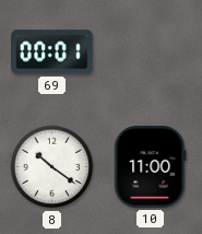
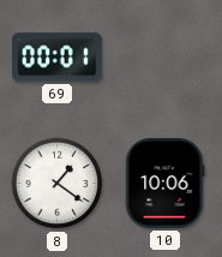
8: 10:21 -> 1:21 (58, 184)
10: 11:00 -> 10:06 (166, 184)
